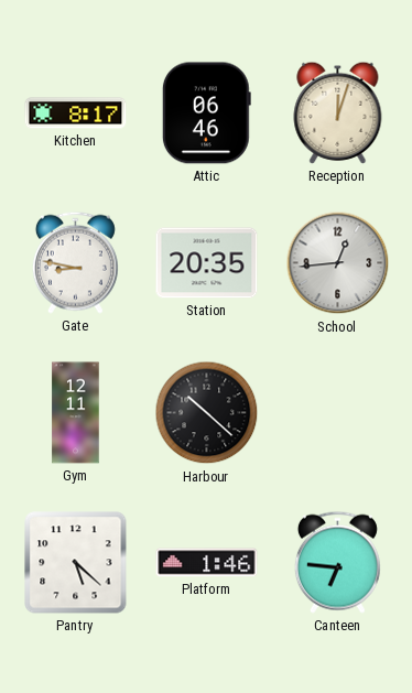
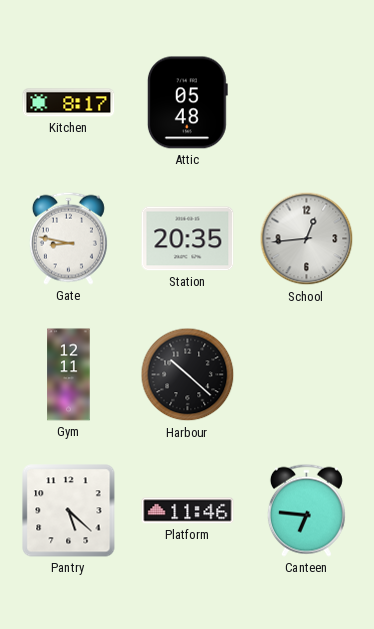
Attic: 06:46 -> 05:48 (187, 103)
Reception: 12:03 -> none (338, 112)
Platform: 1:46 -> 11:46 (188, 511)
